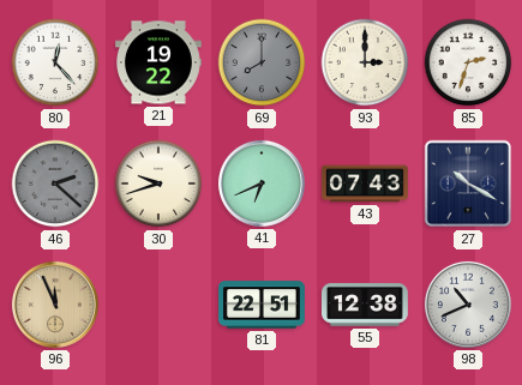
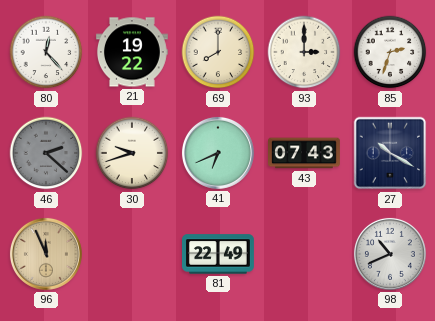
69 dial: grey -> cream (218, 52)
81: 22:51 -> 22:49 (219, 254)
55: 12:38 -> none (365, 305)
